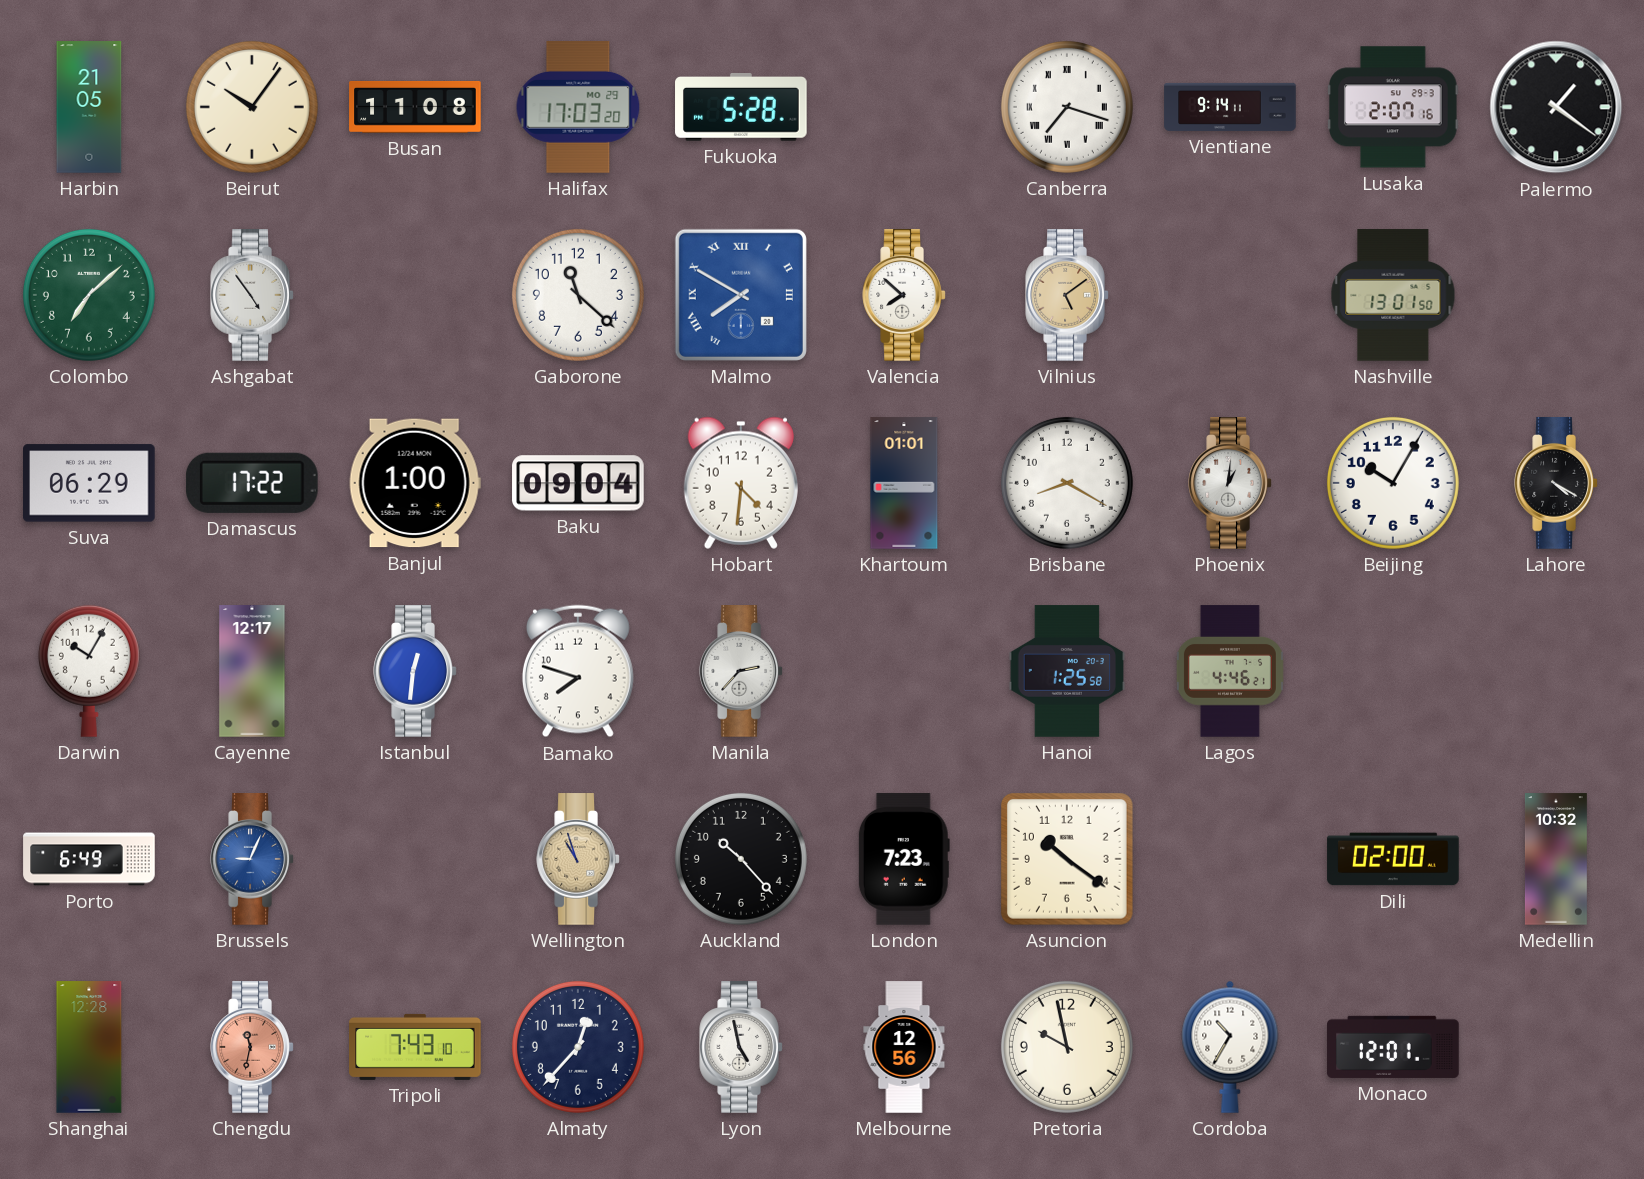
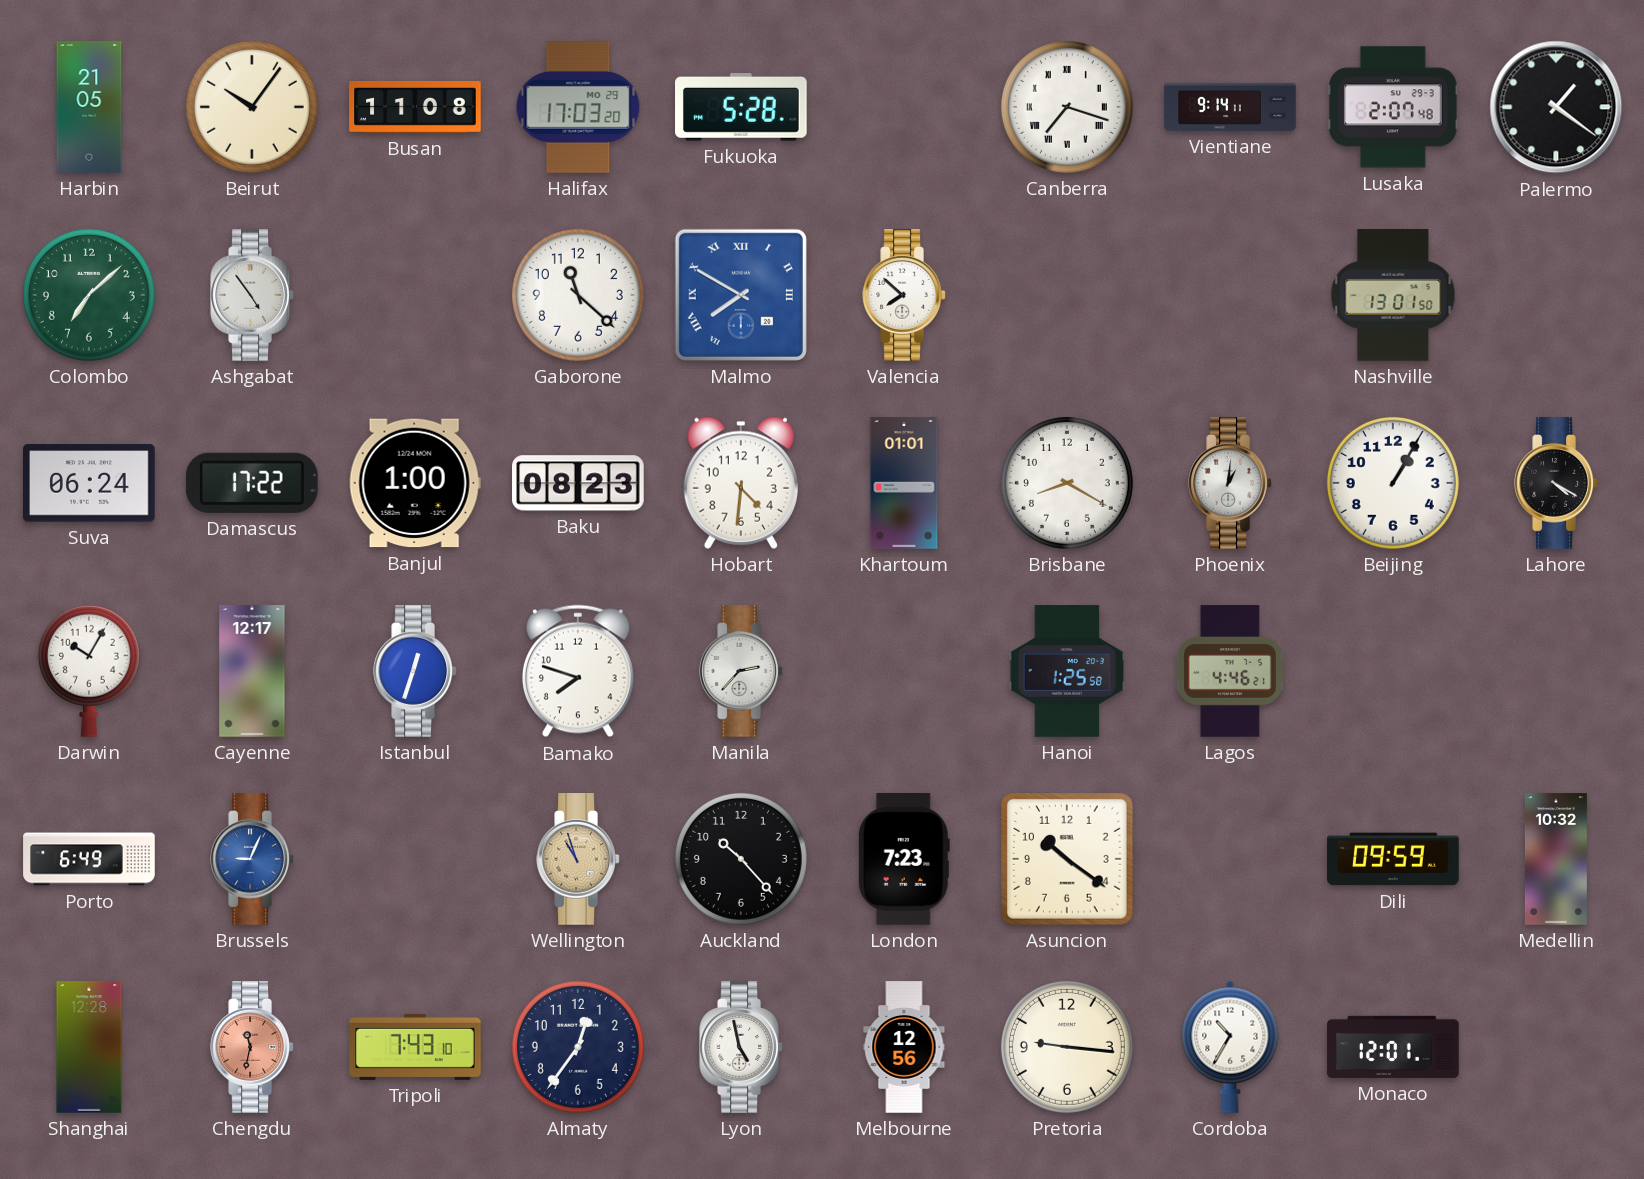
Lusaka: 2:07:16 -> 2:07:48 (1393, 107)
Vilnius: 5:09 -> none (1067, 295)
Suva: 06:29 -> 06:24 (90, 483)
Baku: 09:04 -> 08:23 (578, 483)
Beijing: 10:05 -> 1:05 (1393, 483)
Istanbul: 12:31 -> 12:33 (415, 671)
Dili: 02:00 -> 09:59 (1393, 859)
Almaty: 12:37 -> 12:36 (578, 1047)
Pretoria: 9:58 -> 9:16 (1067, 1047)
